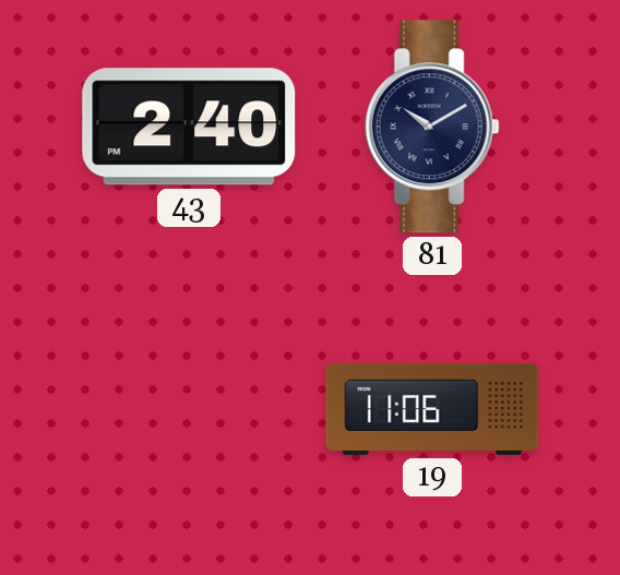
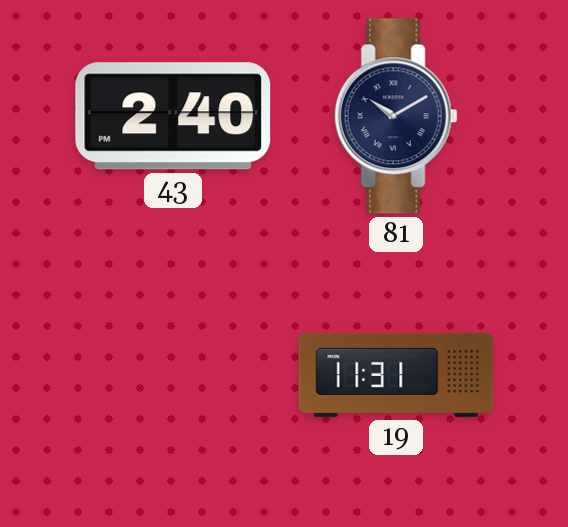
19: 11:06 -> 11:31 (396, 375)
